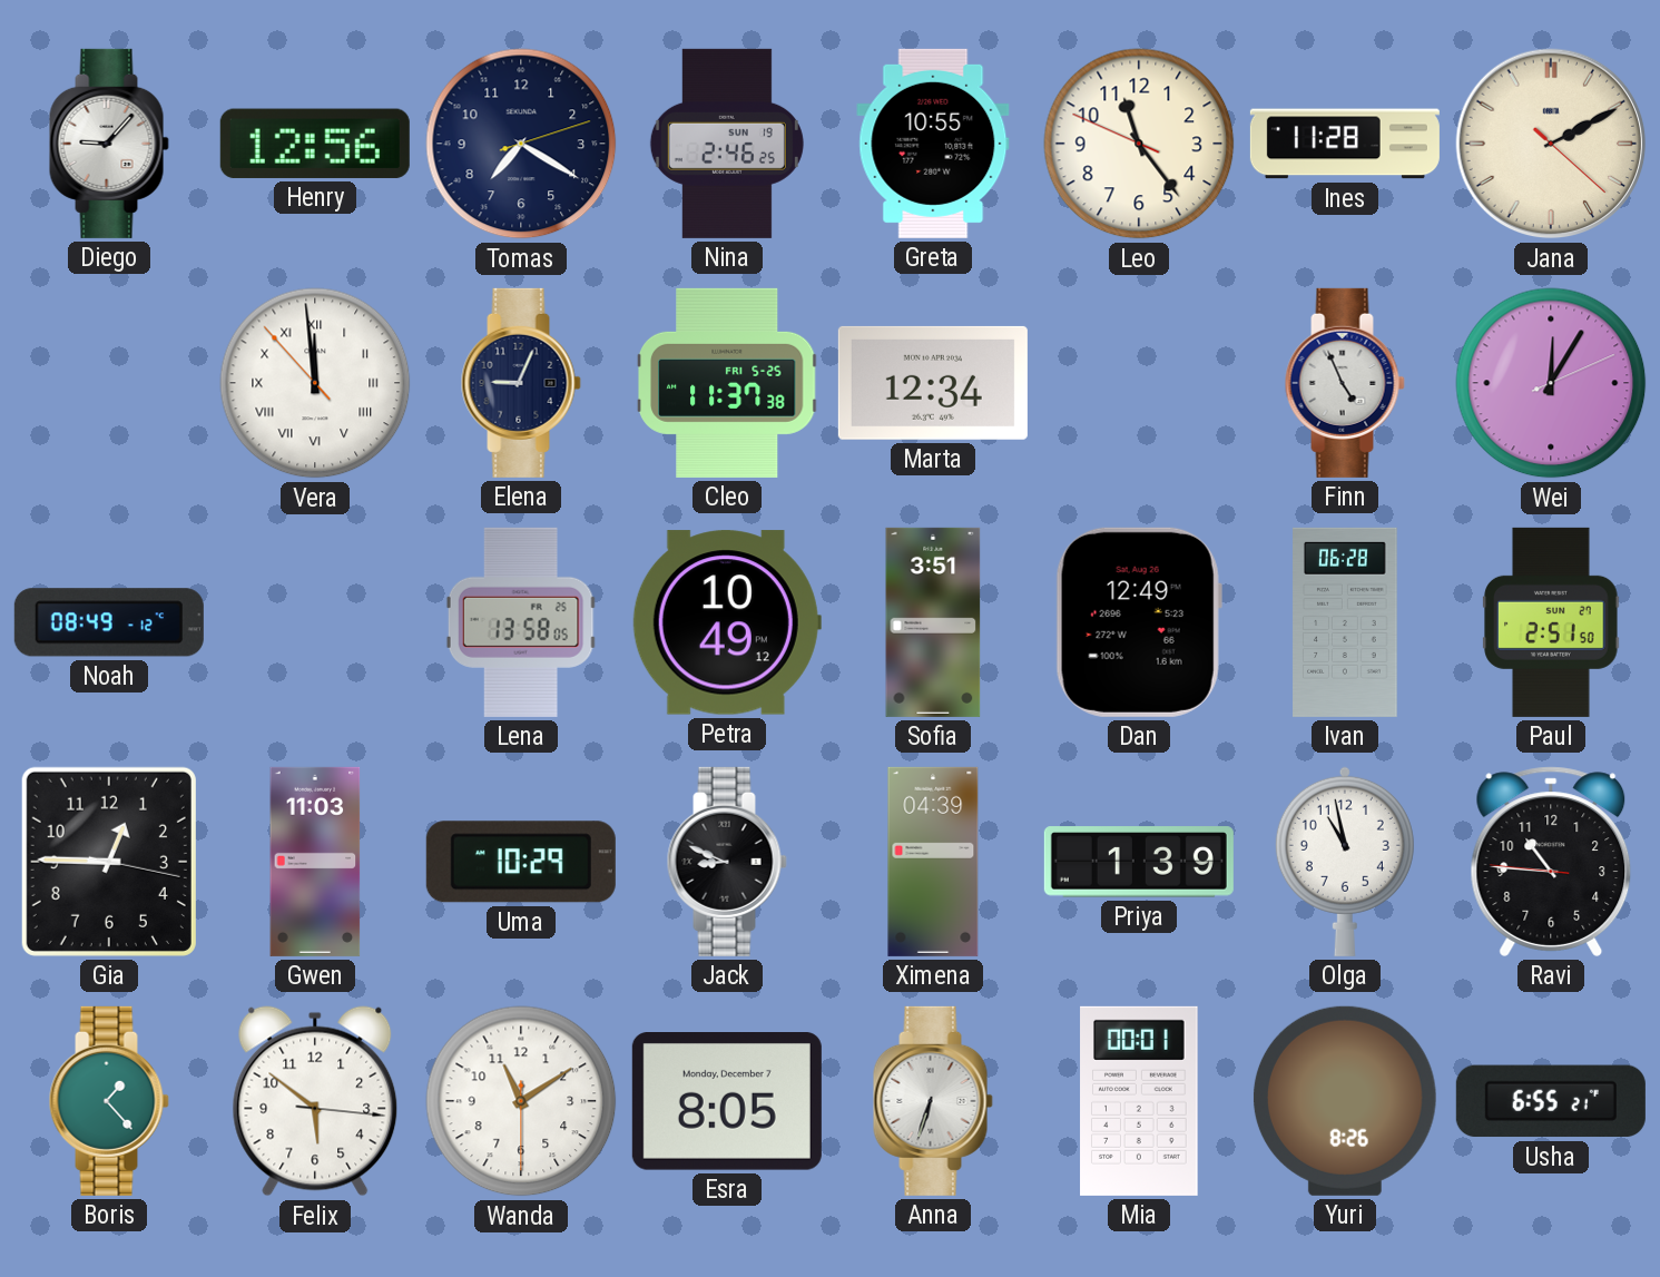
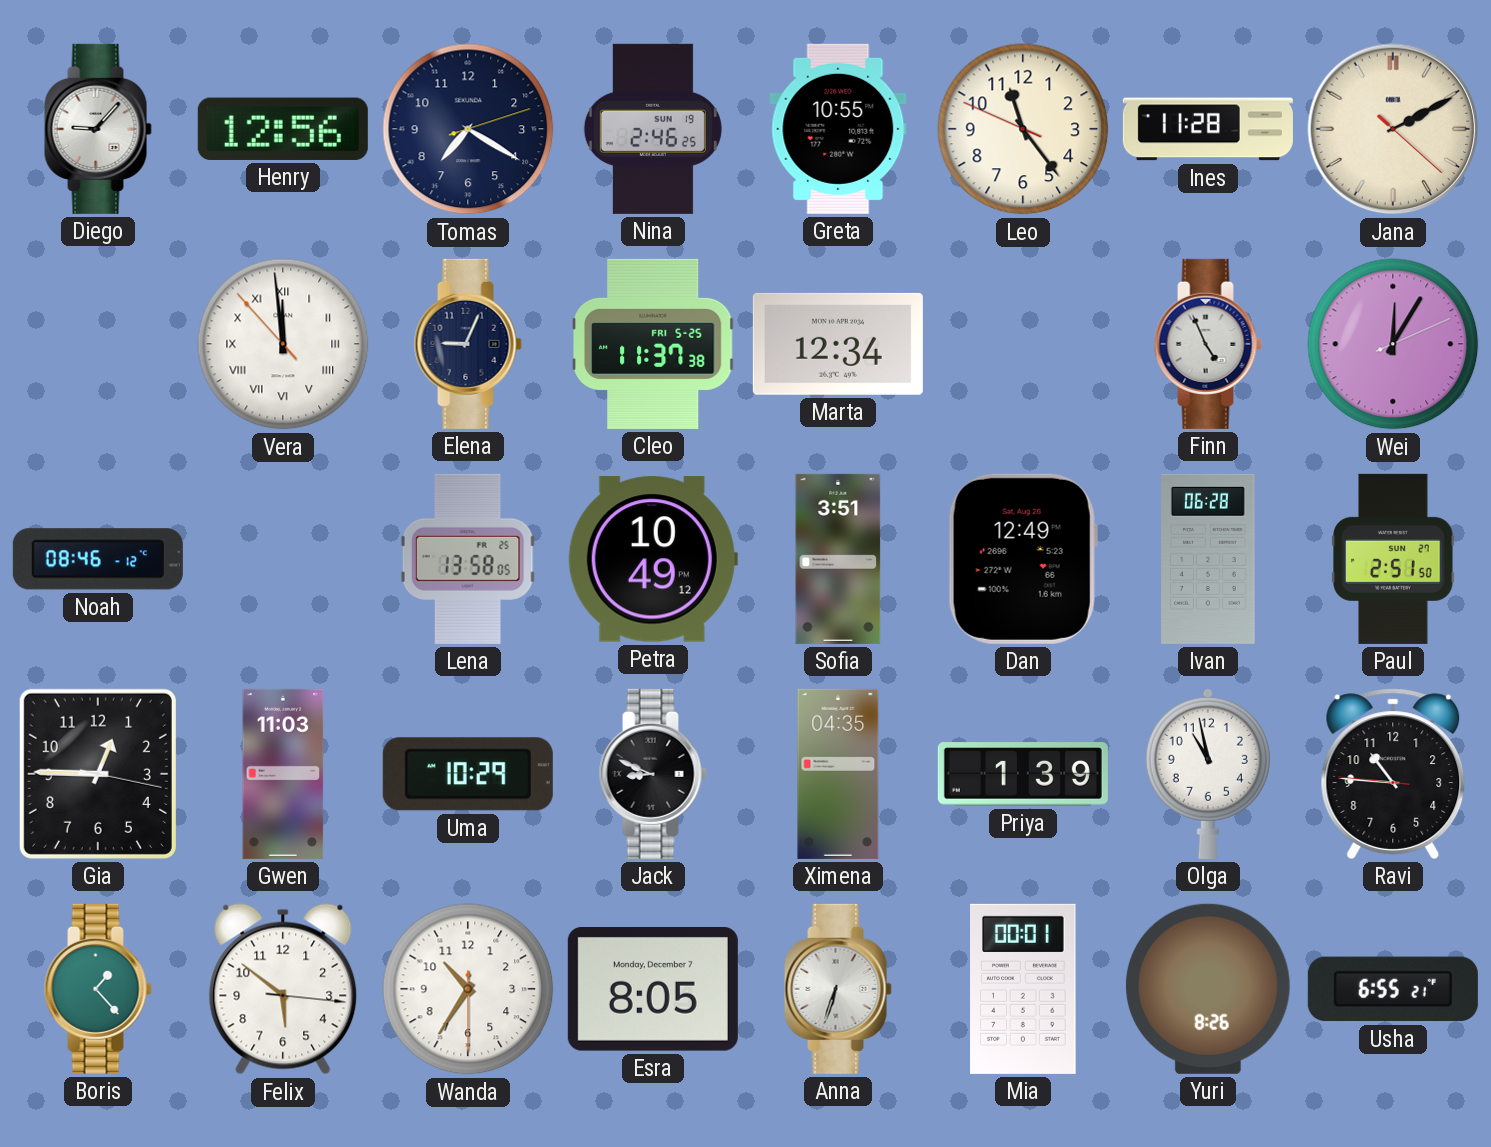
Noah: 08:49 -> 08:46 (98, 559)
Ximena: 04:39 -> 04:35 (838, 774)
Wanda: 11:09 -> 10:35 (468, 989)
